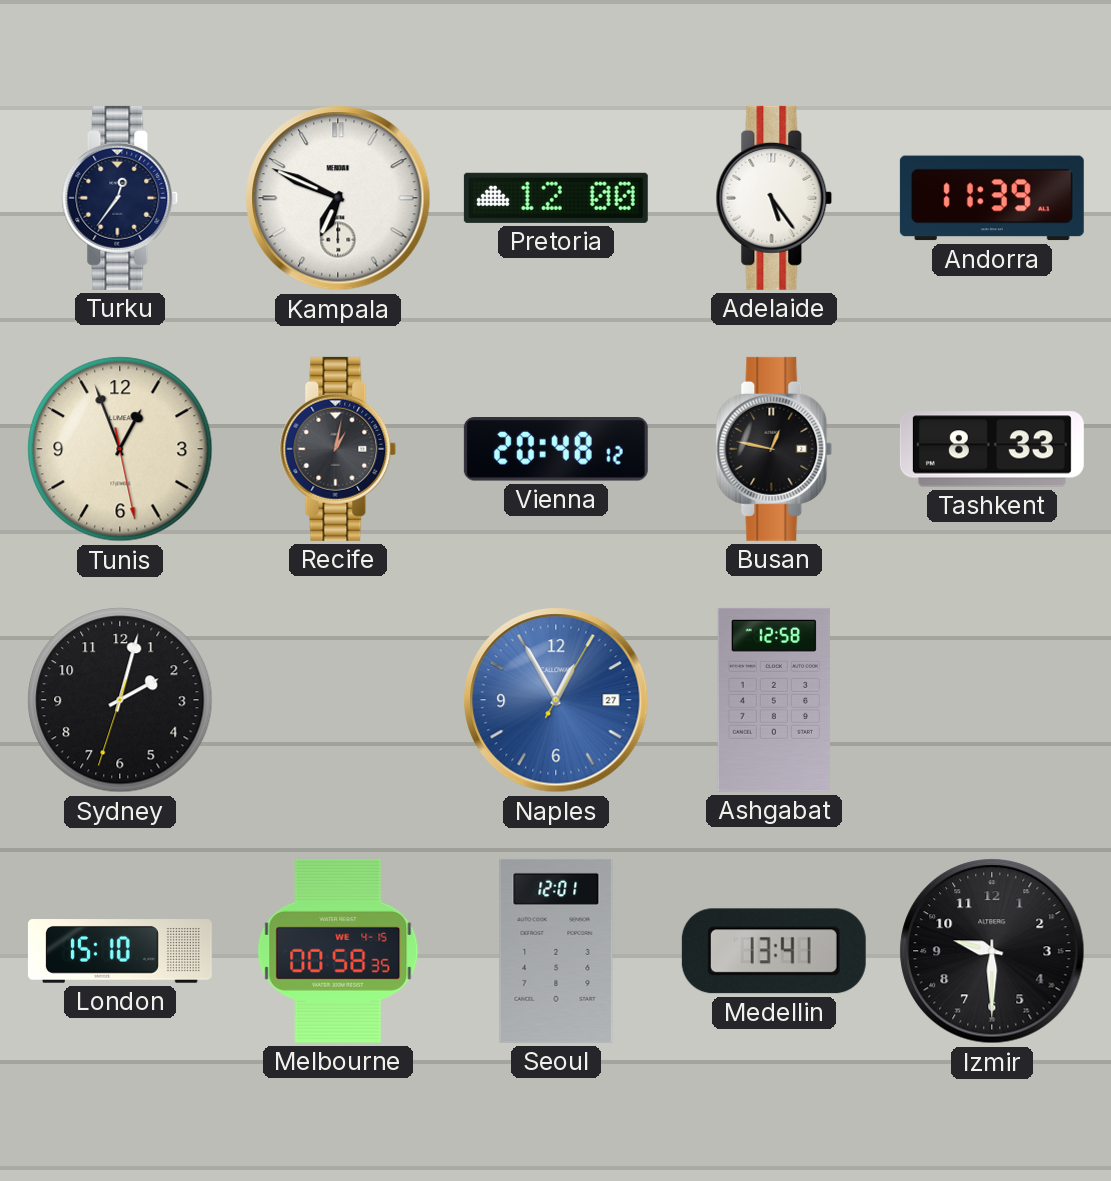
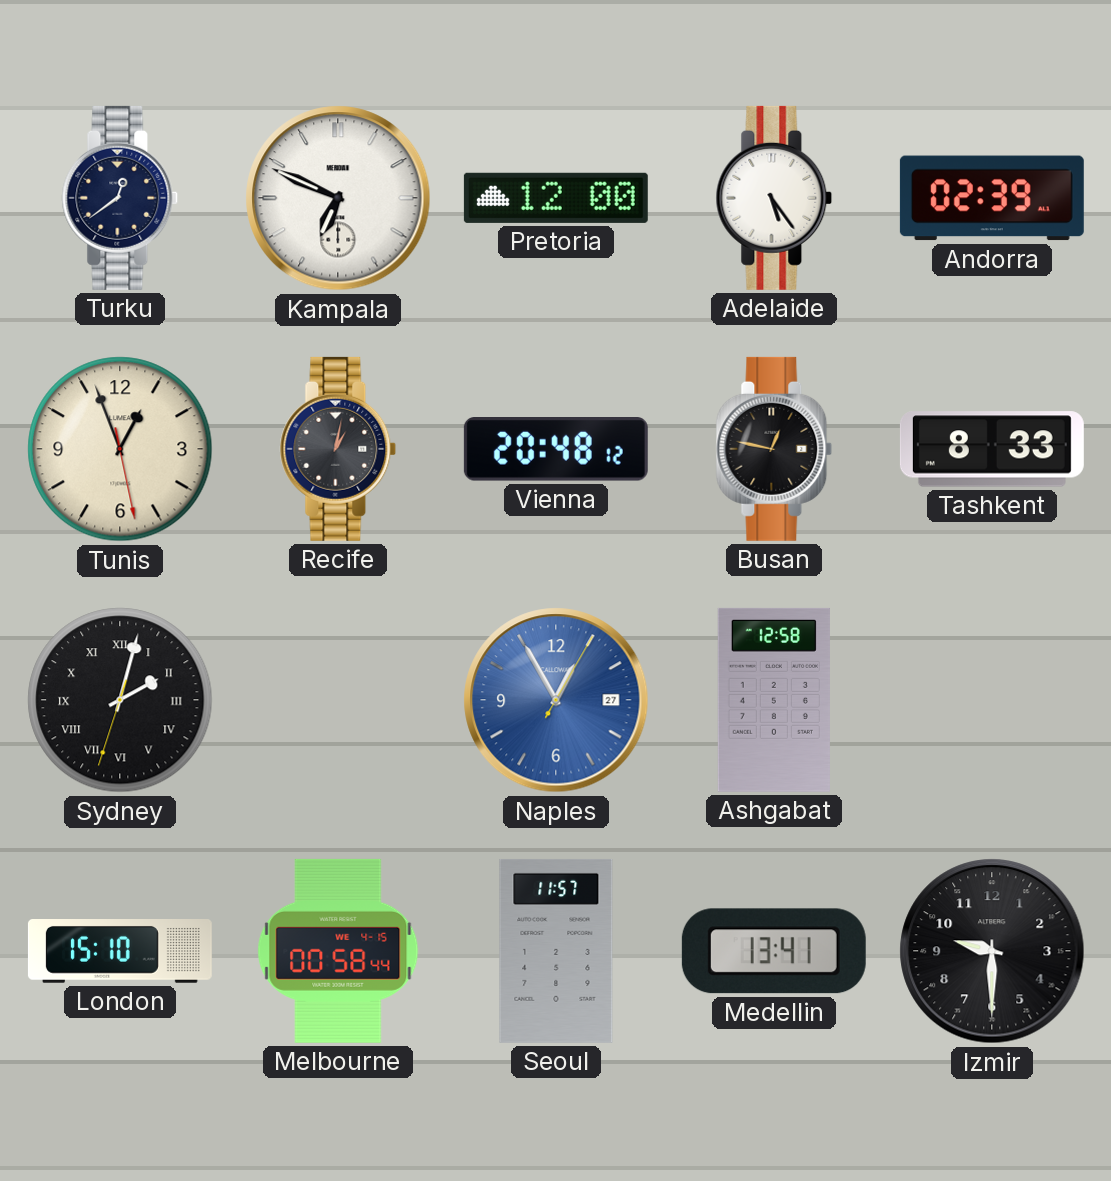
Turku: 12:36 -> 12:39 (120, 198)
Andorra: 11:39 -> 02:39 (992, 198)
Sydney numerals: Arabic -> Roman (120, 700)
Melbourne: 00:58:35 -> 00:58:44 (338, 951)
Seoul: 12:01 -> 11:57 (556, 951)
